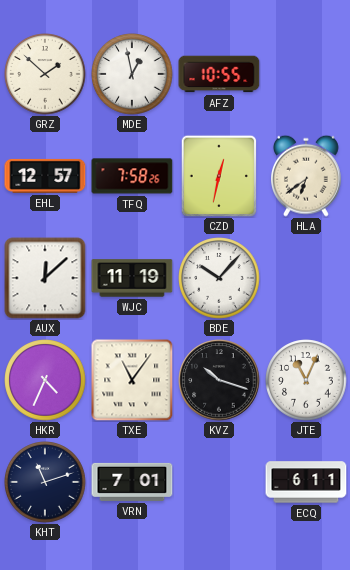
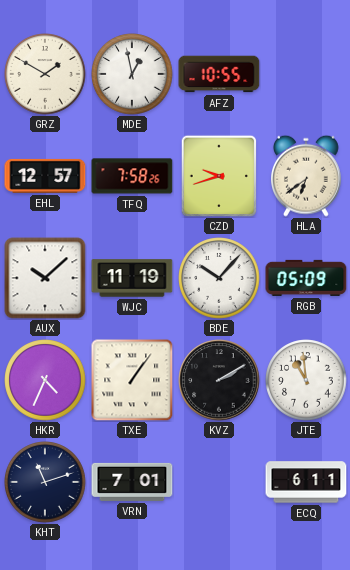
GRZ: 1:52 -> 1:50 (45, 74)
CZD: 12:32 -> 9:42 (219, 176)
AUX: 12:08 -> 10:08 (45, 278)
RGB: none -> 05:09 (306, 278)
TXE: 11:06 -> 1:06 (132, 380)
KVZ: 10:18 -> 2:10 (219, 380)
JTE: 11:04 -> 10:59 (306, 380)
